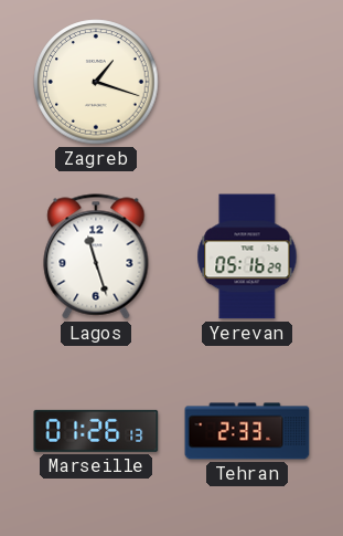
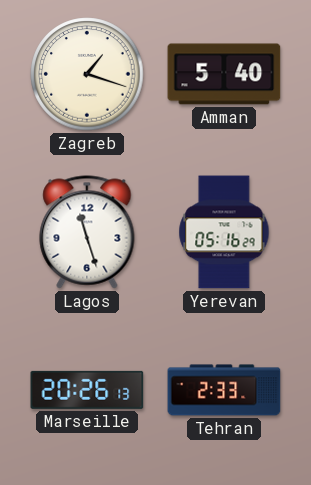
Amman: none -> 5:40 (224, 74)
Marseille: 01:26 -> 20:26 (87, 390)
